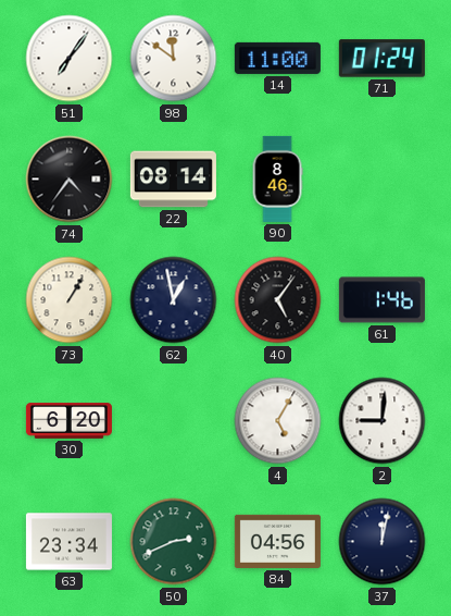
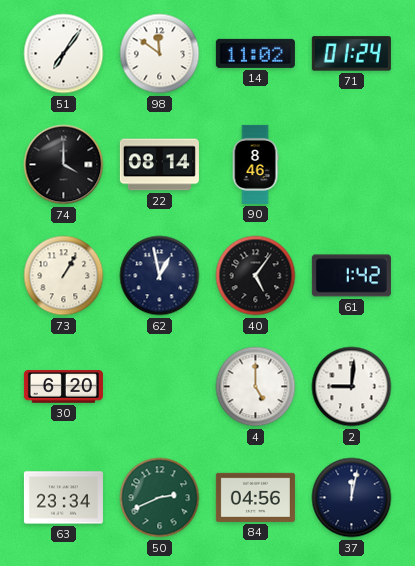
14: 11:00 -> 11:02 (255, 53)
74: 4:36 -> 4:00 (64, 165)
61: 1:46 -> 1:42 (351, 276)
4: 5:05 -> 5:00 (256, 387)
